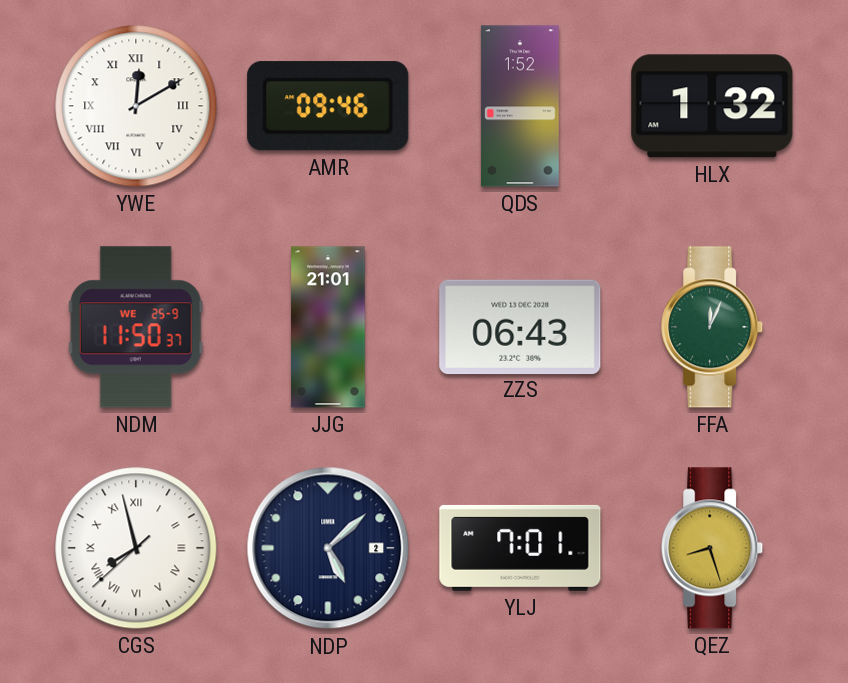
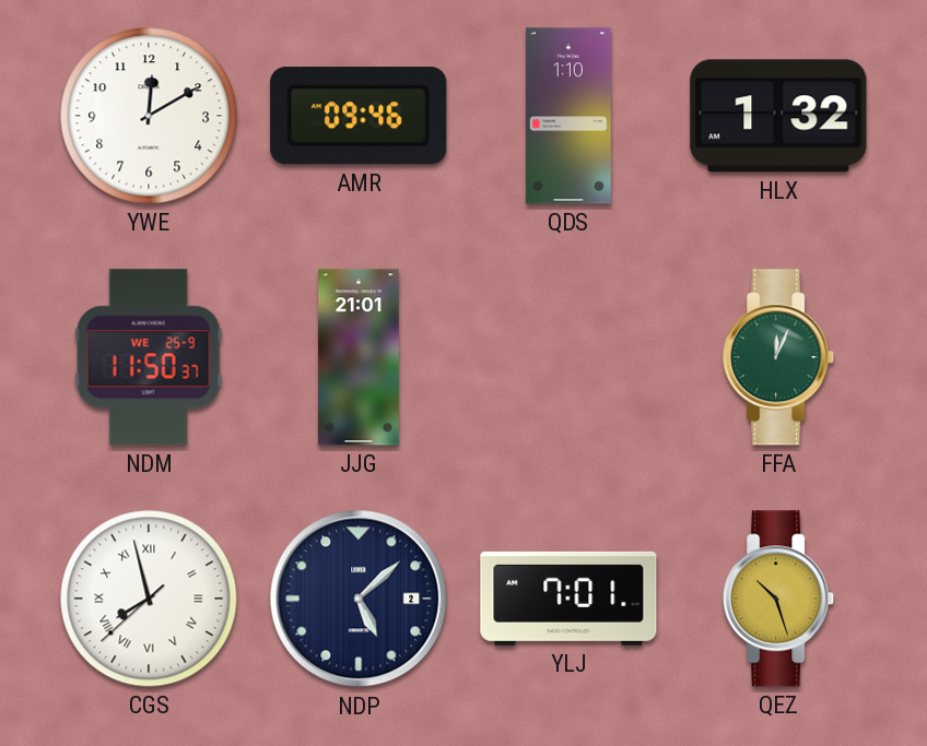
YWE numerals: Roman -> Arabic (149, 116)
QDS: 1:52 -> 1:10 (568, 116)
ZZS: 06:43 -> none (520, 326)
QEZ: 8:27 -> 10:27 (779, 599)
